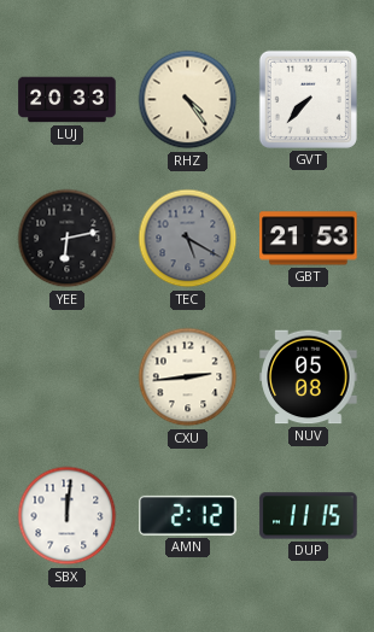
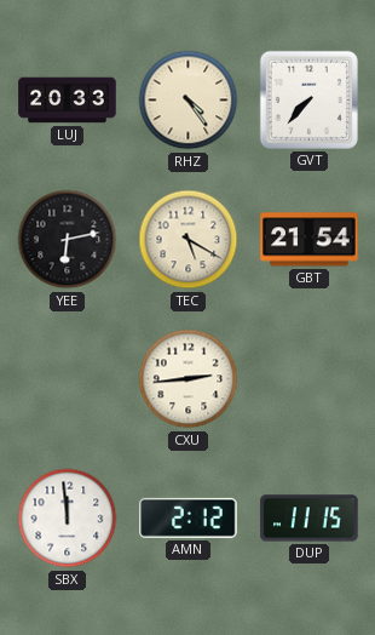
TEC dial: grey -> cream (189, 240)
GBT: 21:53 -> 21:54 (310, 240)
NUV: 05:08 -> none (309, 378)
SBX: 12:01 -> 11:59 (68, 519)
